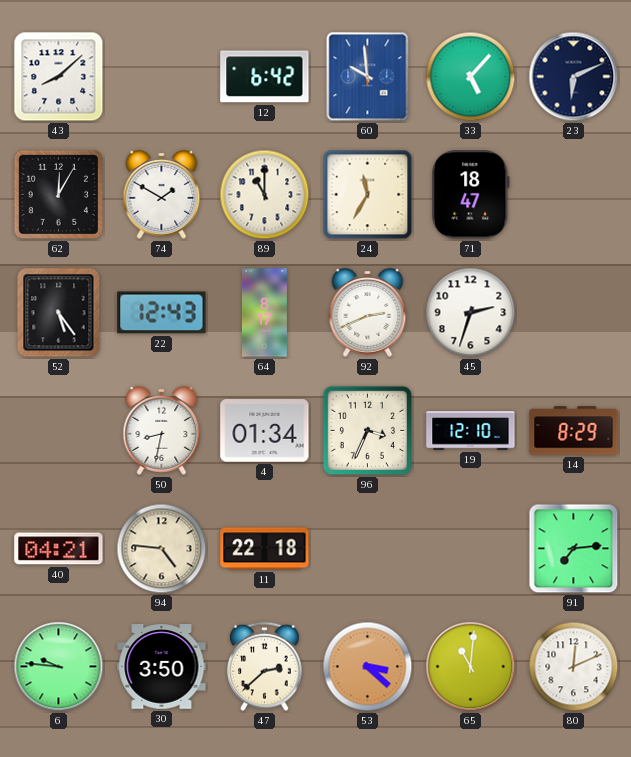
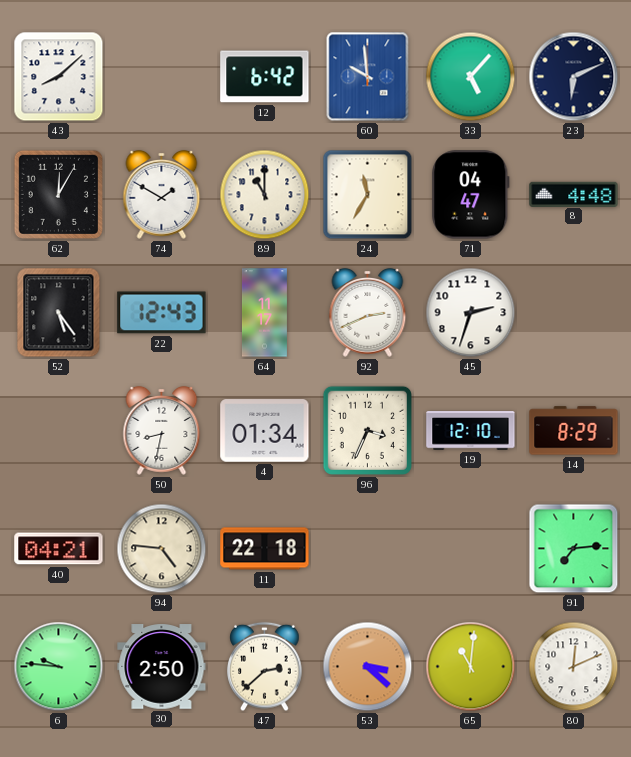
71: 18:47 -> 04:47 (471, 195)
8: none -> 4:48 (574, 194)
64: 8:17 -> 11:17 (264, 313)
30: 3:50 -> 2:50 (162, 667)
